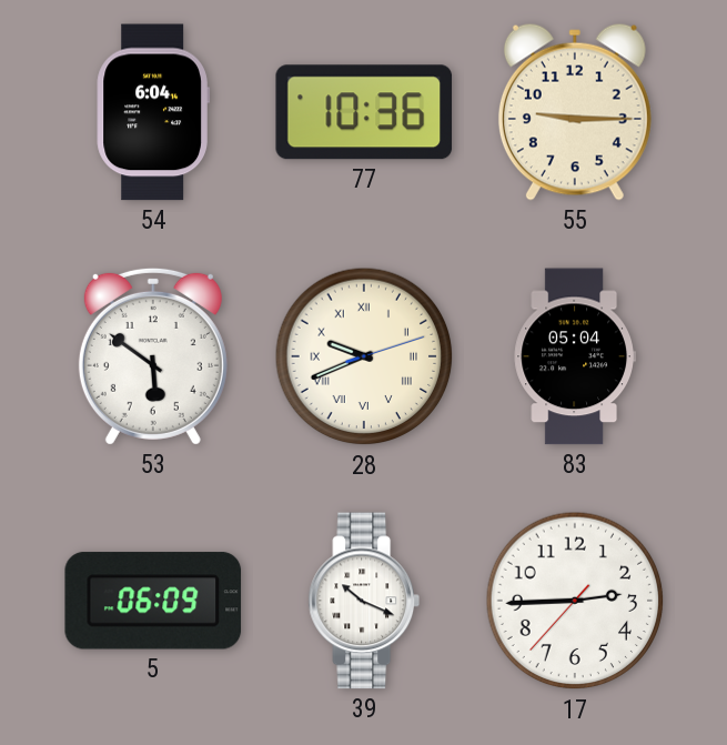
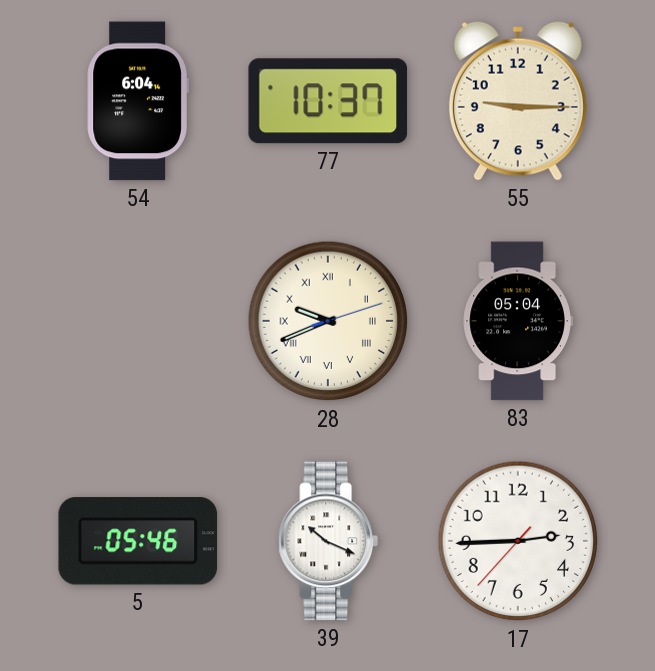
77: 10:36 -> 10:37 (328, 101)
53: 5:51 -> none (153, 356)
5: 06:09 -> 05:46 (138, 541)
